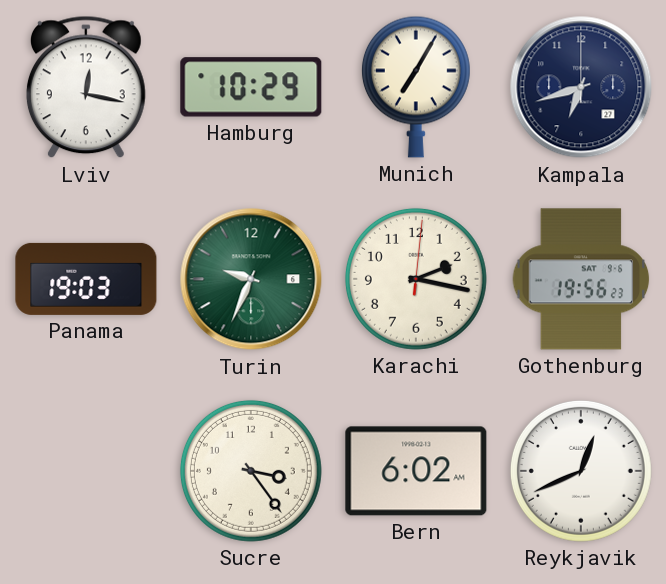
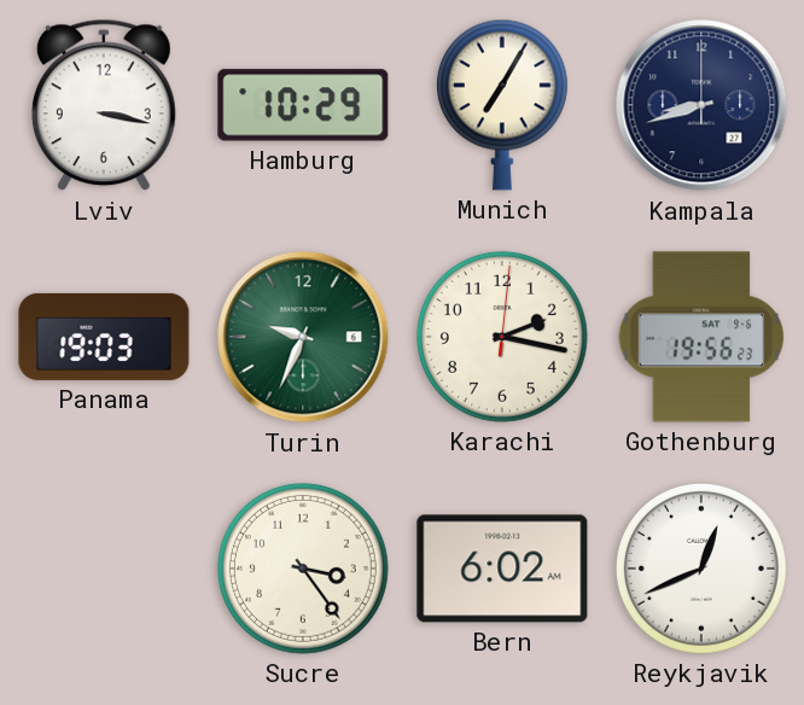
Lviv: 12:17 -> 3:17 (104, 105)
Kampala: 6:42 -> 8:42 (701, 105)
